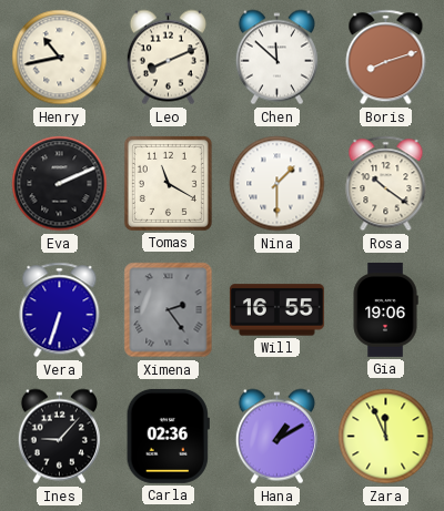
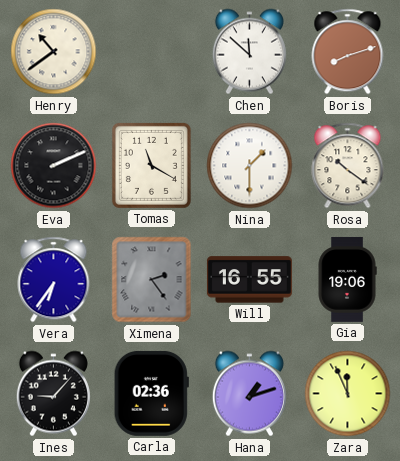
Henry: 10:43 -> 10:39 (54, 52)
Leo: 8:11 -> none (168, 58)
Vera: 6:33 -> 6:36 (54, 280)
Hana: 1:10 -> 1:12 (249, 394)
